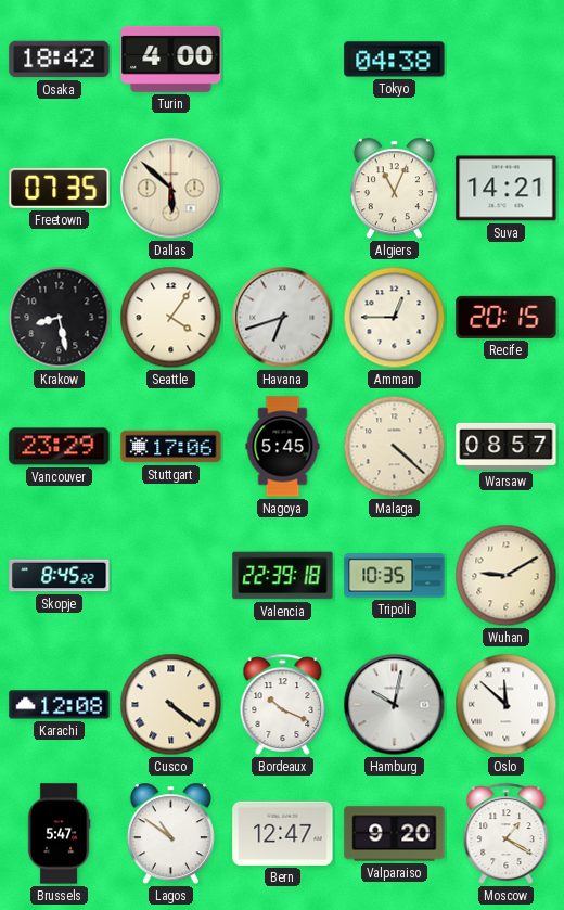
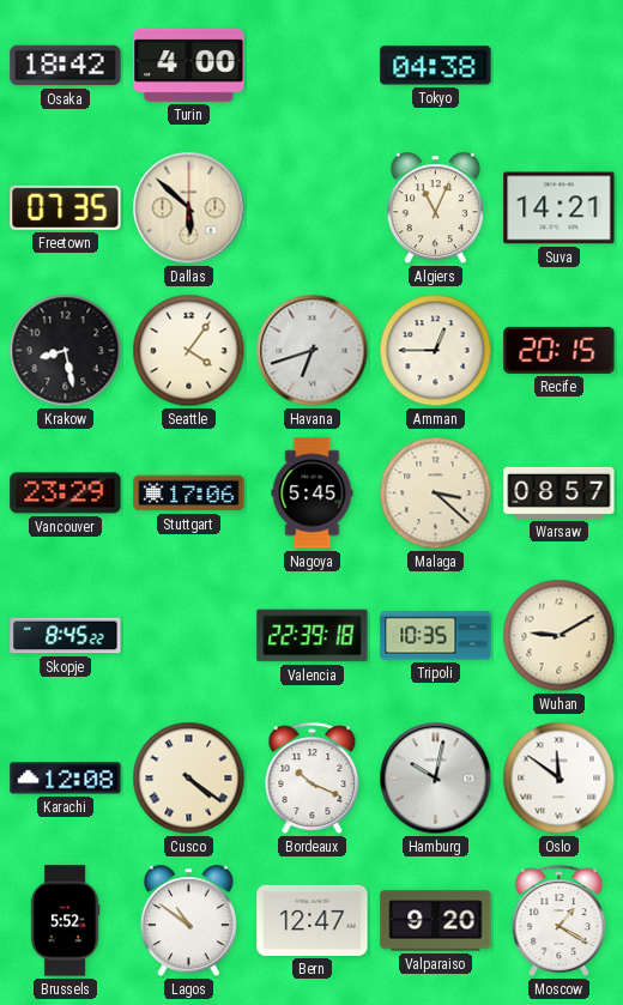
Malaga: 4:22 -> 3:22 (436, 494)
Oslo: 11:52 -> 11:51 (560, 779)
Brussels: 5:47 -> 5:52 (65, 921)
